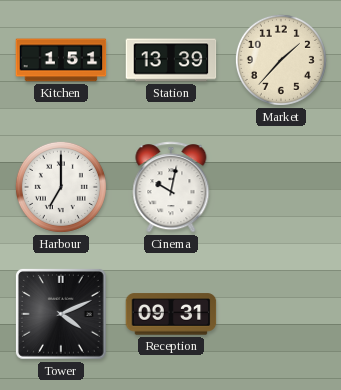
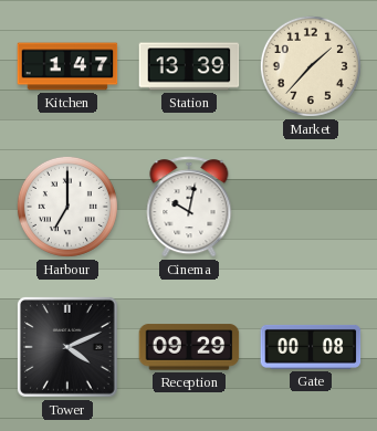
Kitchen: 1:51 -> 1:47 (67, 66)
Reception: 09:31 -> 09:29 (189, 347)
Gate: none -> 00:08 (311, 347)
